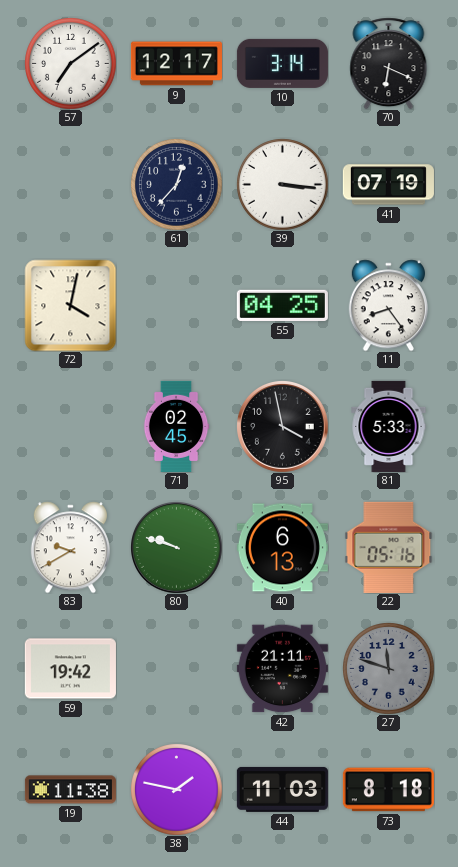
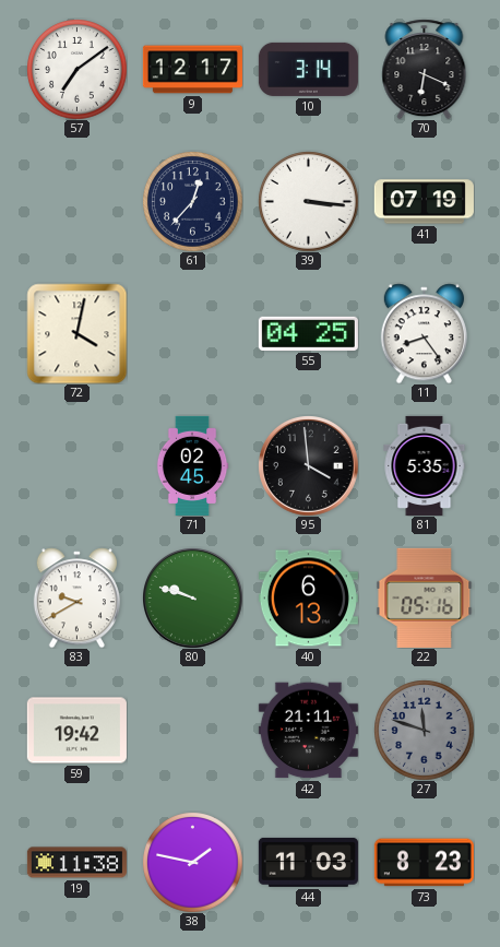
95: 3:58 -> 3:59 (309, 466)
81: 5:33 -> 5:35 (425, 465)
73: 8:18 -> 8:23 (424, 863)
